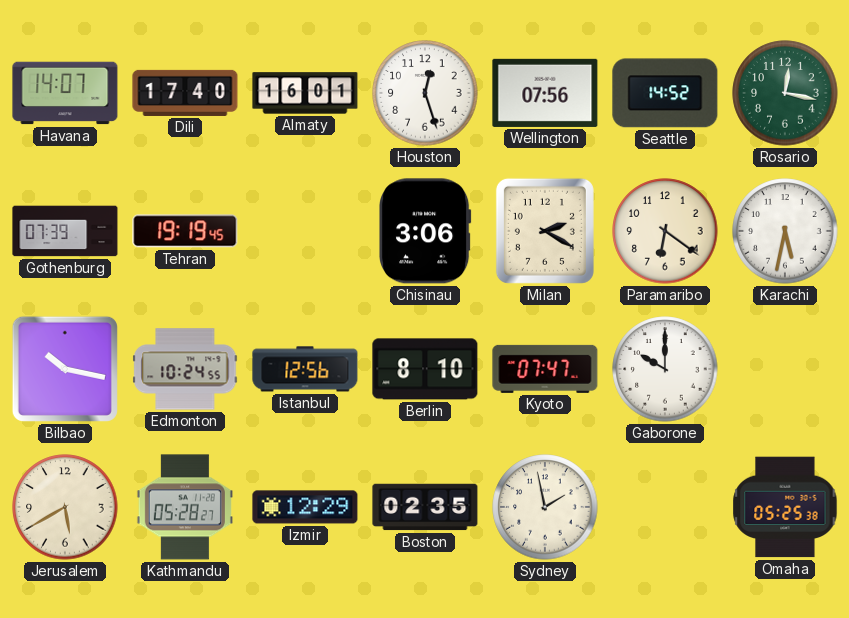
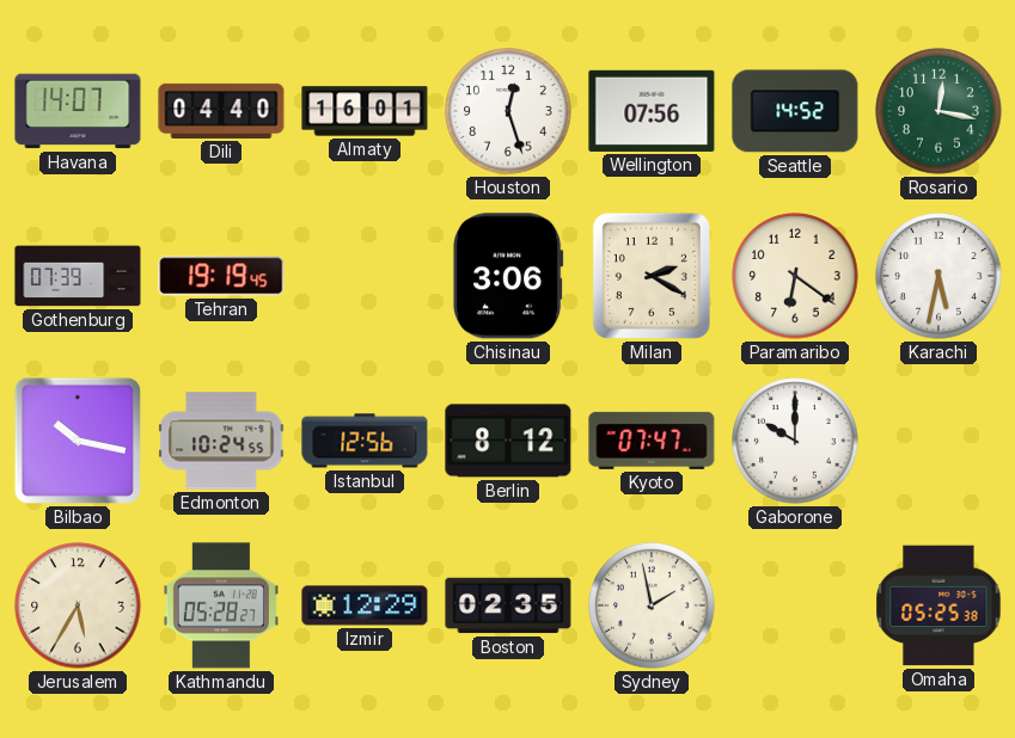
Dili: 17:40 -> 04:40 (221, 111)
Berlin: 8:10 -> 8:12 (508, 441)
Jerusalem: 5:40 -> 5:35 (78, 605)
